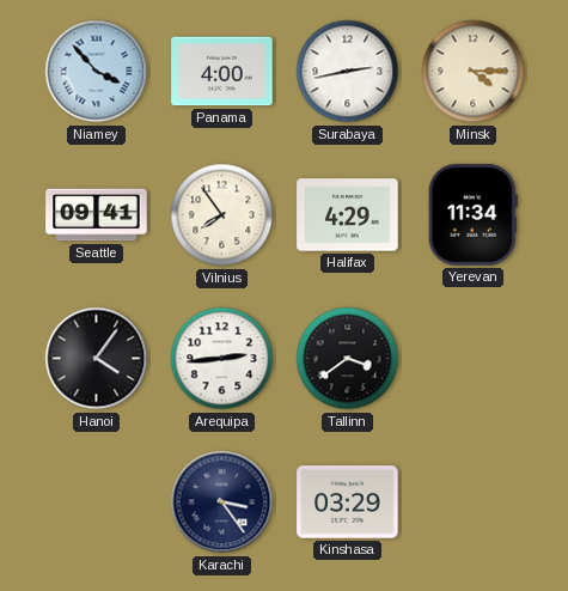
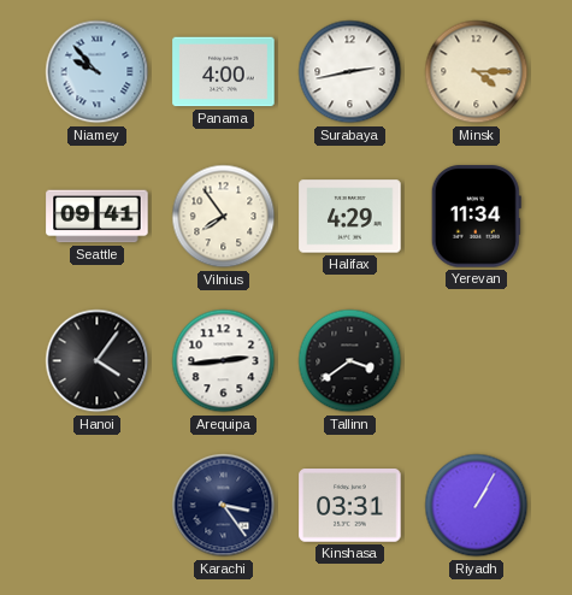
Niamey: 3:53 -> 9:53 (98, 72)
Kinshasa: 03:29 -> 03:31 (350, 506)
Riyadh: none -> 1:05 (477, 506)
